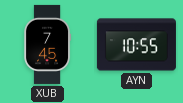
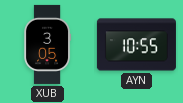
XUB: 7:45 -> 3:05 (47, 44)
